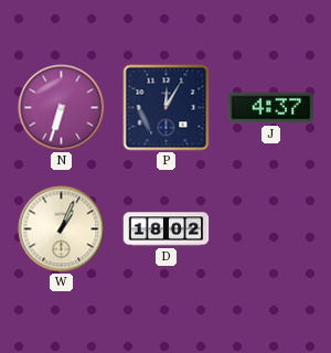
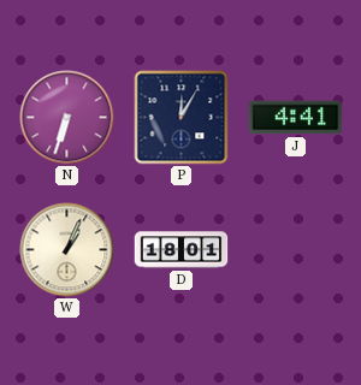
J: 4:37 -> 4:41 (296, 118)
D: 18:02 -> 18:01 (182, 250)
